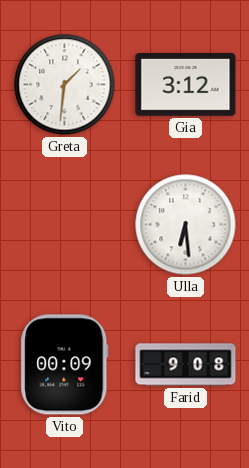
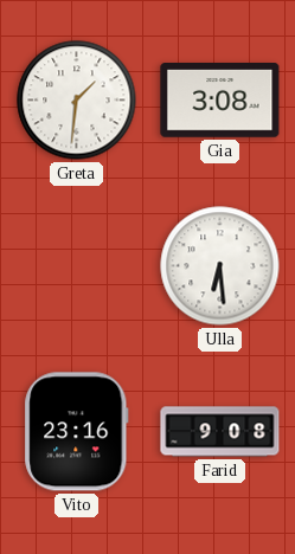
Gia: 3:12 -> 3:08 (220, 101)
Vito: 00:09 -> 23:16 (77, 432)
